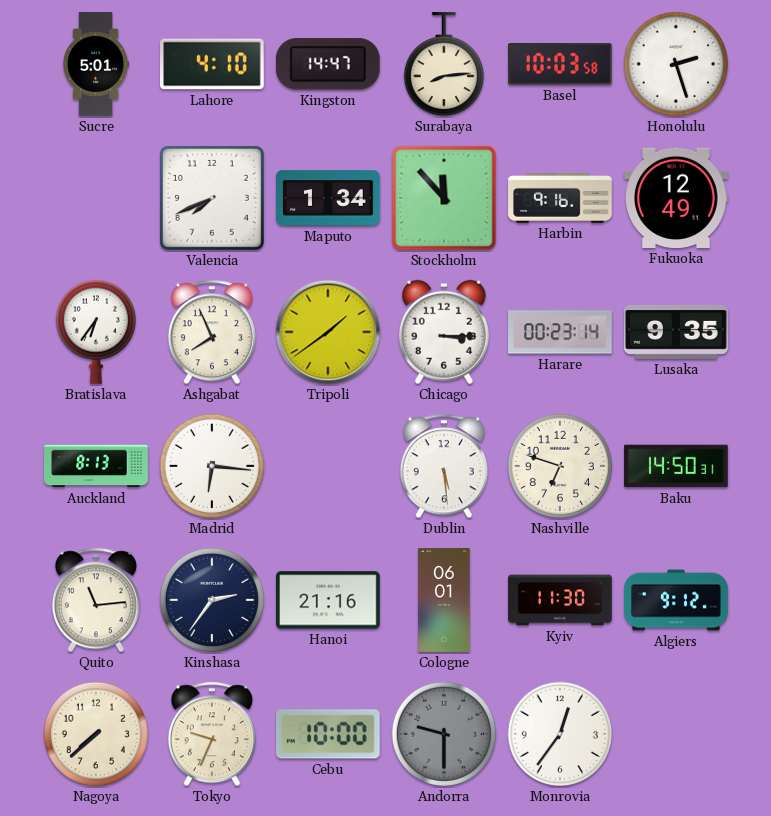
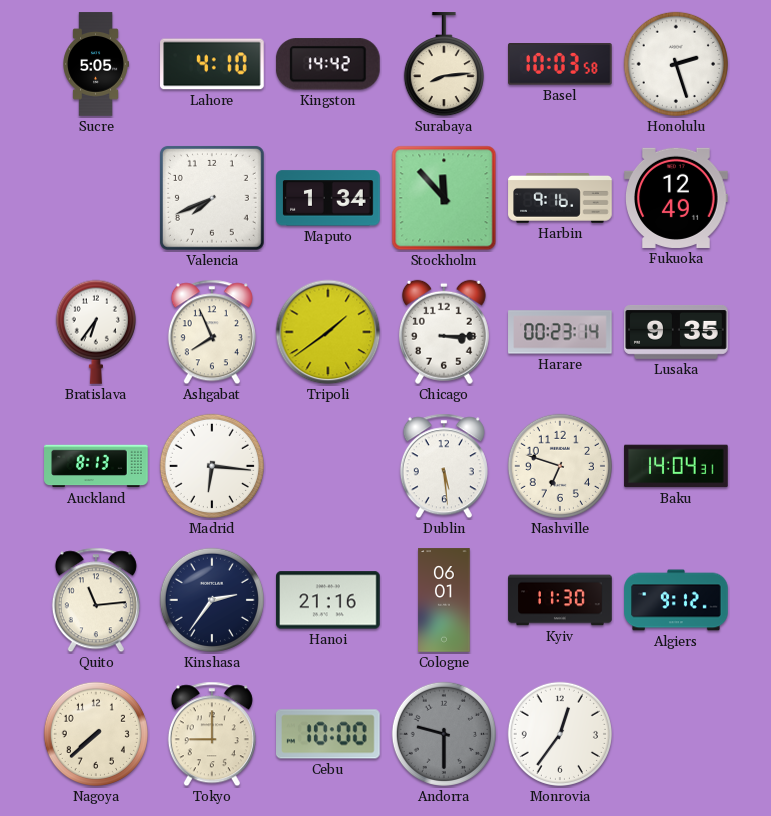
Sucre: 5:01 -> 5:05 (96, 64)
Kingston: 14:47 -> 14:42 (328, 64)
Baku: 14:50 -> 14:04 (676, 466)
Tokyo: 9:34 -> 9:00 (212, 734)
